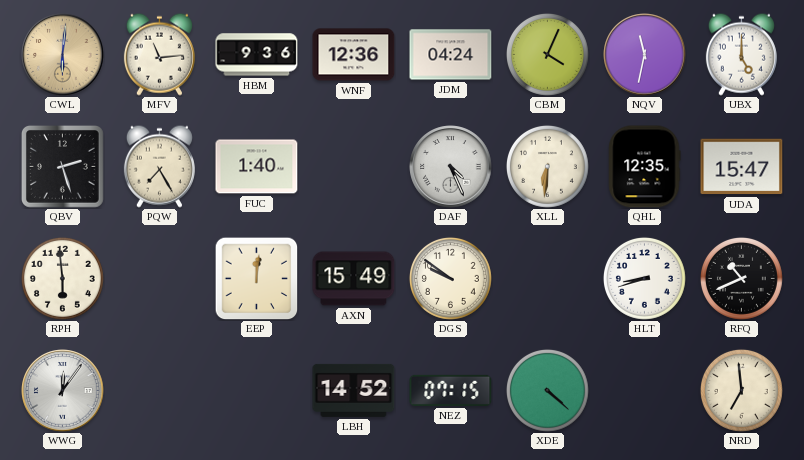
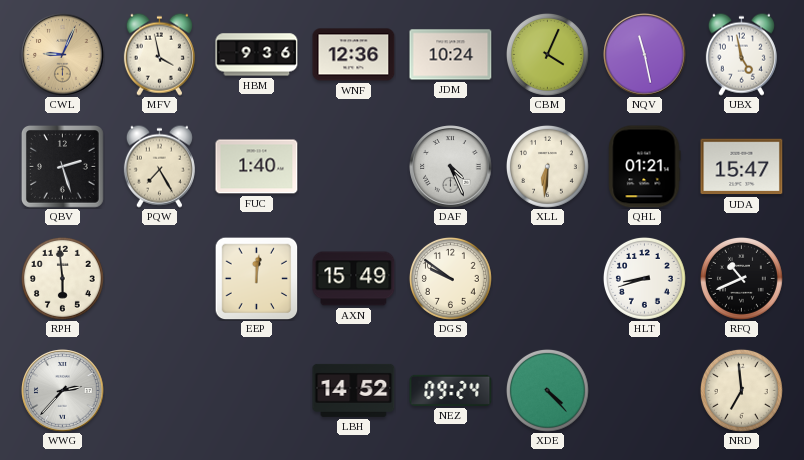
CWL: 6:01 -> 9:04 (63, 55)
MFV: 11:14 -> 3:58 (159, 54)
JDM: 04:24 -> 10:24 (451, 55)
NQV: 11:32 -> 11:28 (645, 55)
UBX: 5:00 -> 4:58 (741, 54)
QHL: 12:35 -> 01:21 (645, 167)
WWG: 12:06 -> 2:37 (63, 391)
NEZ: 07:15 -> 09:24 (451, 390)
XDE: 4:22 -> 4:23 (547, 390)
